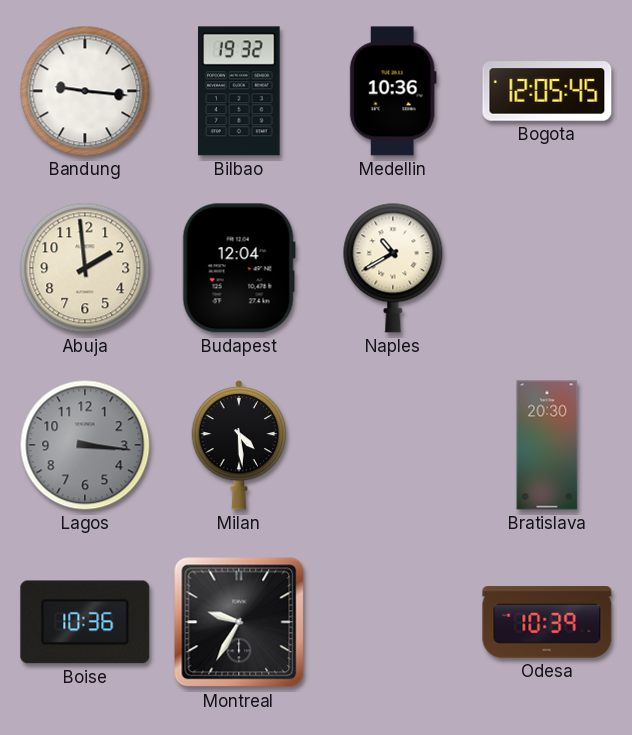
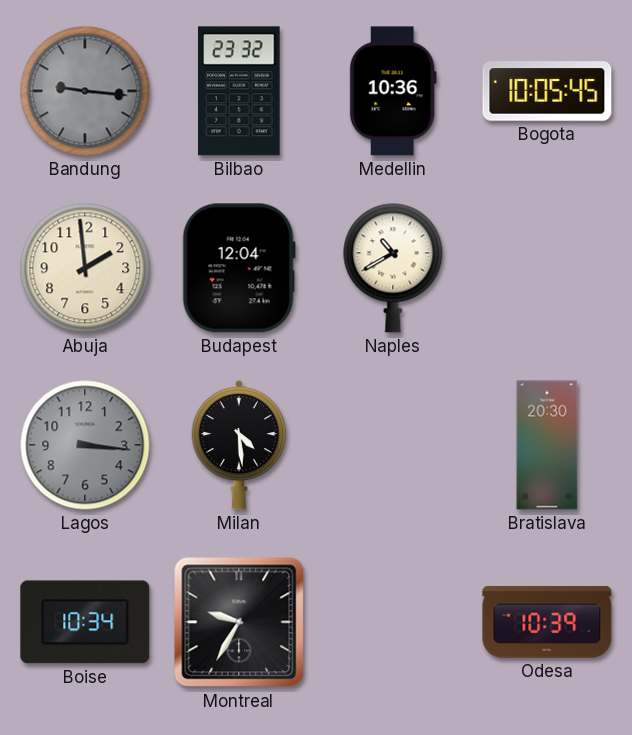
Bandung dial: white -> grey (85, 91)
Bilbao: 19:32 -> 23:32 (239, 91)
Bogota: 12:05 -> 10:05 (547, 91)
Boise: 10:36 -> 10:34 (85, 622)
